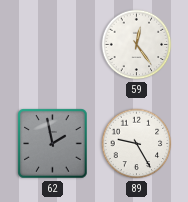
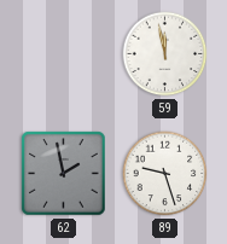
59: 12:24 -> 11:58 (165, 54)
89: 9:25 -> 9:27 (165, 174)
